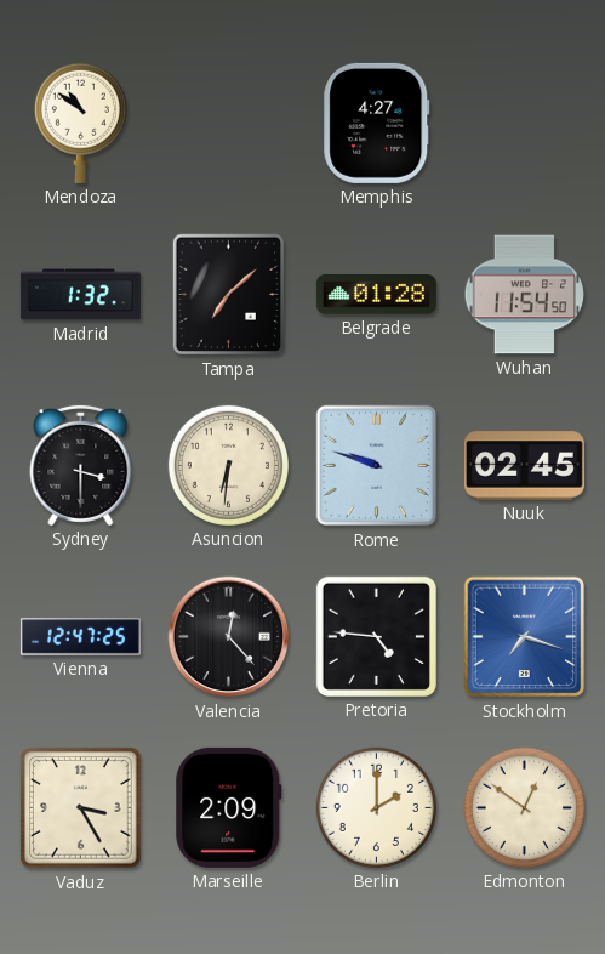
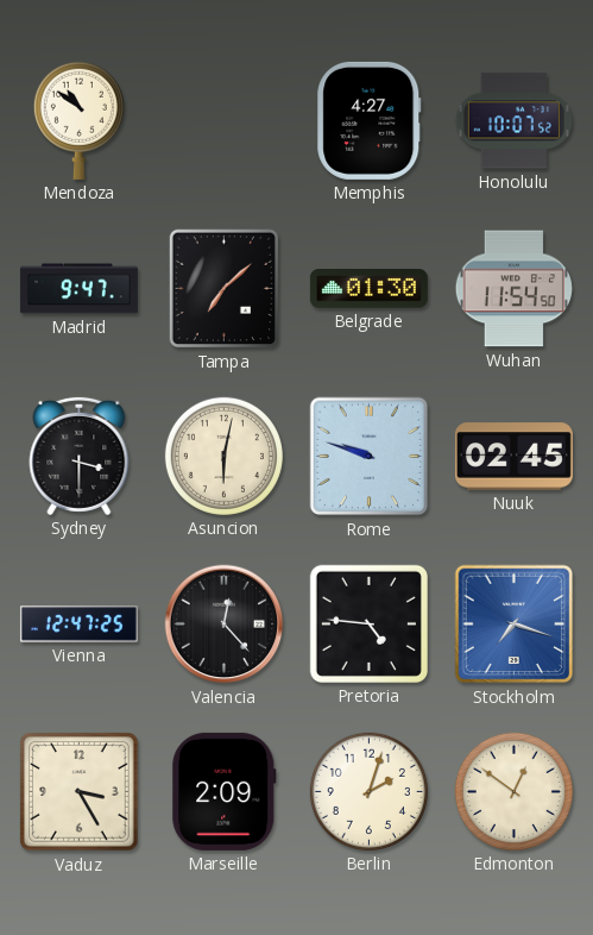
Honolulu: none -> 10:07 (513, 121)
Madrid: 1:32 -> 9:47 (78, 289)
Belgrade: 01:28 -> 01:30 (368, 289)
Asuncion: 6:31 -> 6:02 (223, 456)
Berlin: 2:00 -> 2:03 (368, 791)
